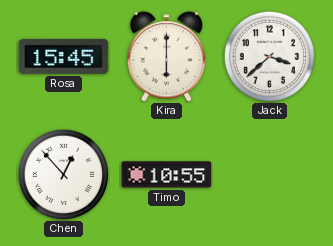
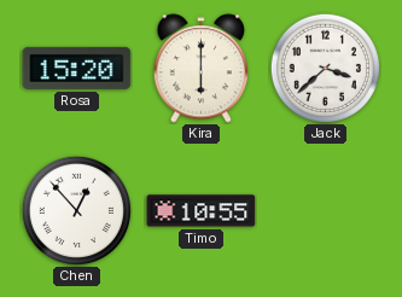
Rosa: 15:45 -> 15:20 (77, 68)
